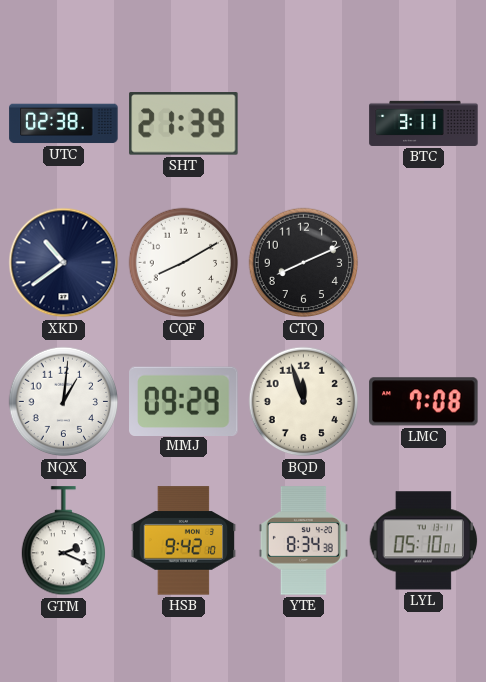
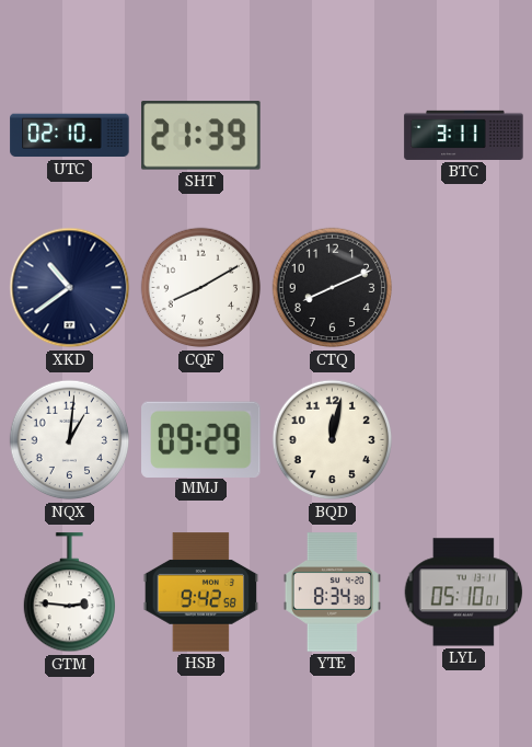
UTC: 02:38 -> 02:10 (70, 136)
BQD: 11:57 -> 12:02 (333, 440)
LMC: 7:08 -> none (424, 402)
GTM: 2:19 -> 2:46 (69, 593)
HSB: 9:42:10 -> 9:42:58 (201, 593)
